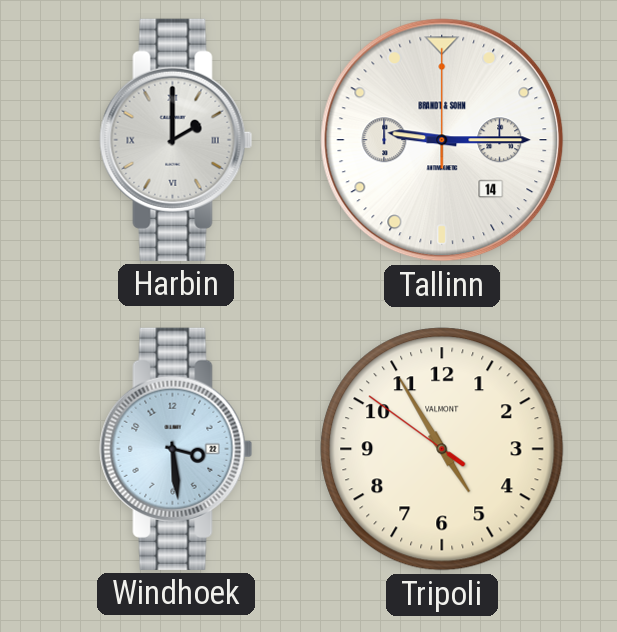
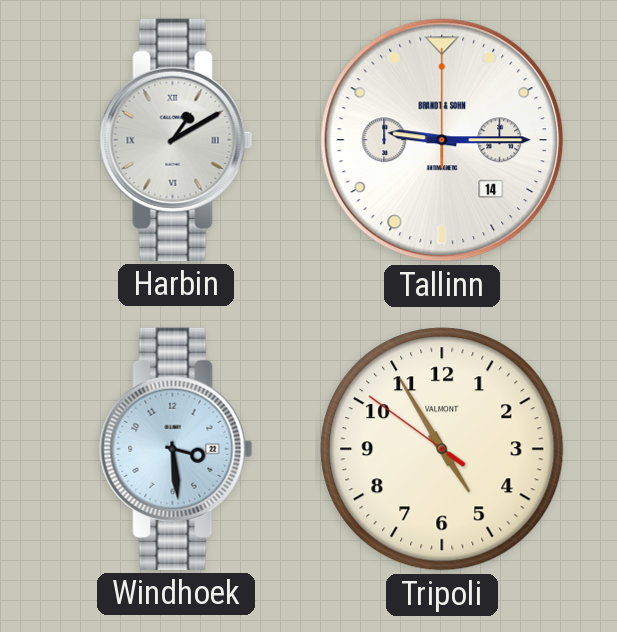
Harbin: 2:00 -> 1:10 (176, 140)
